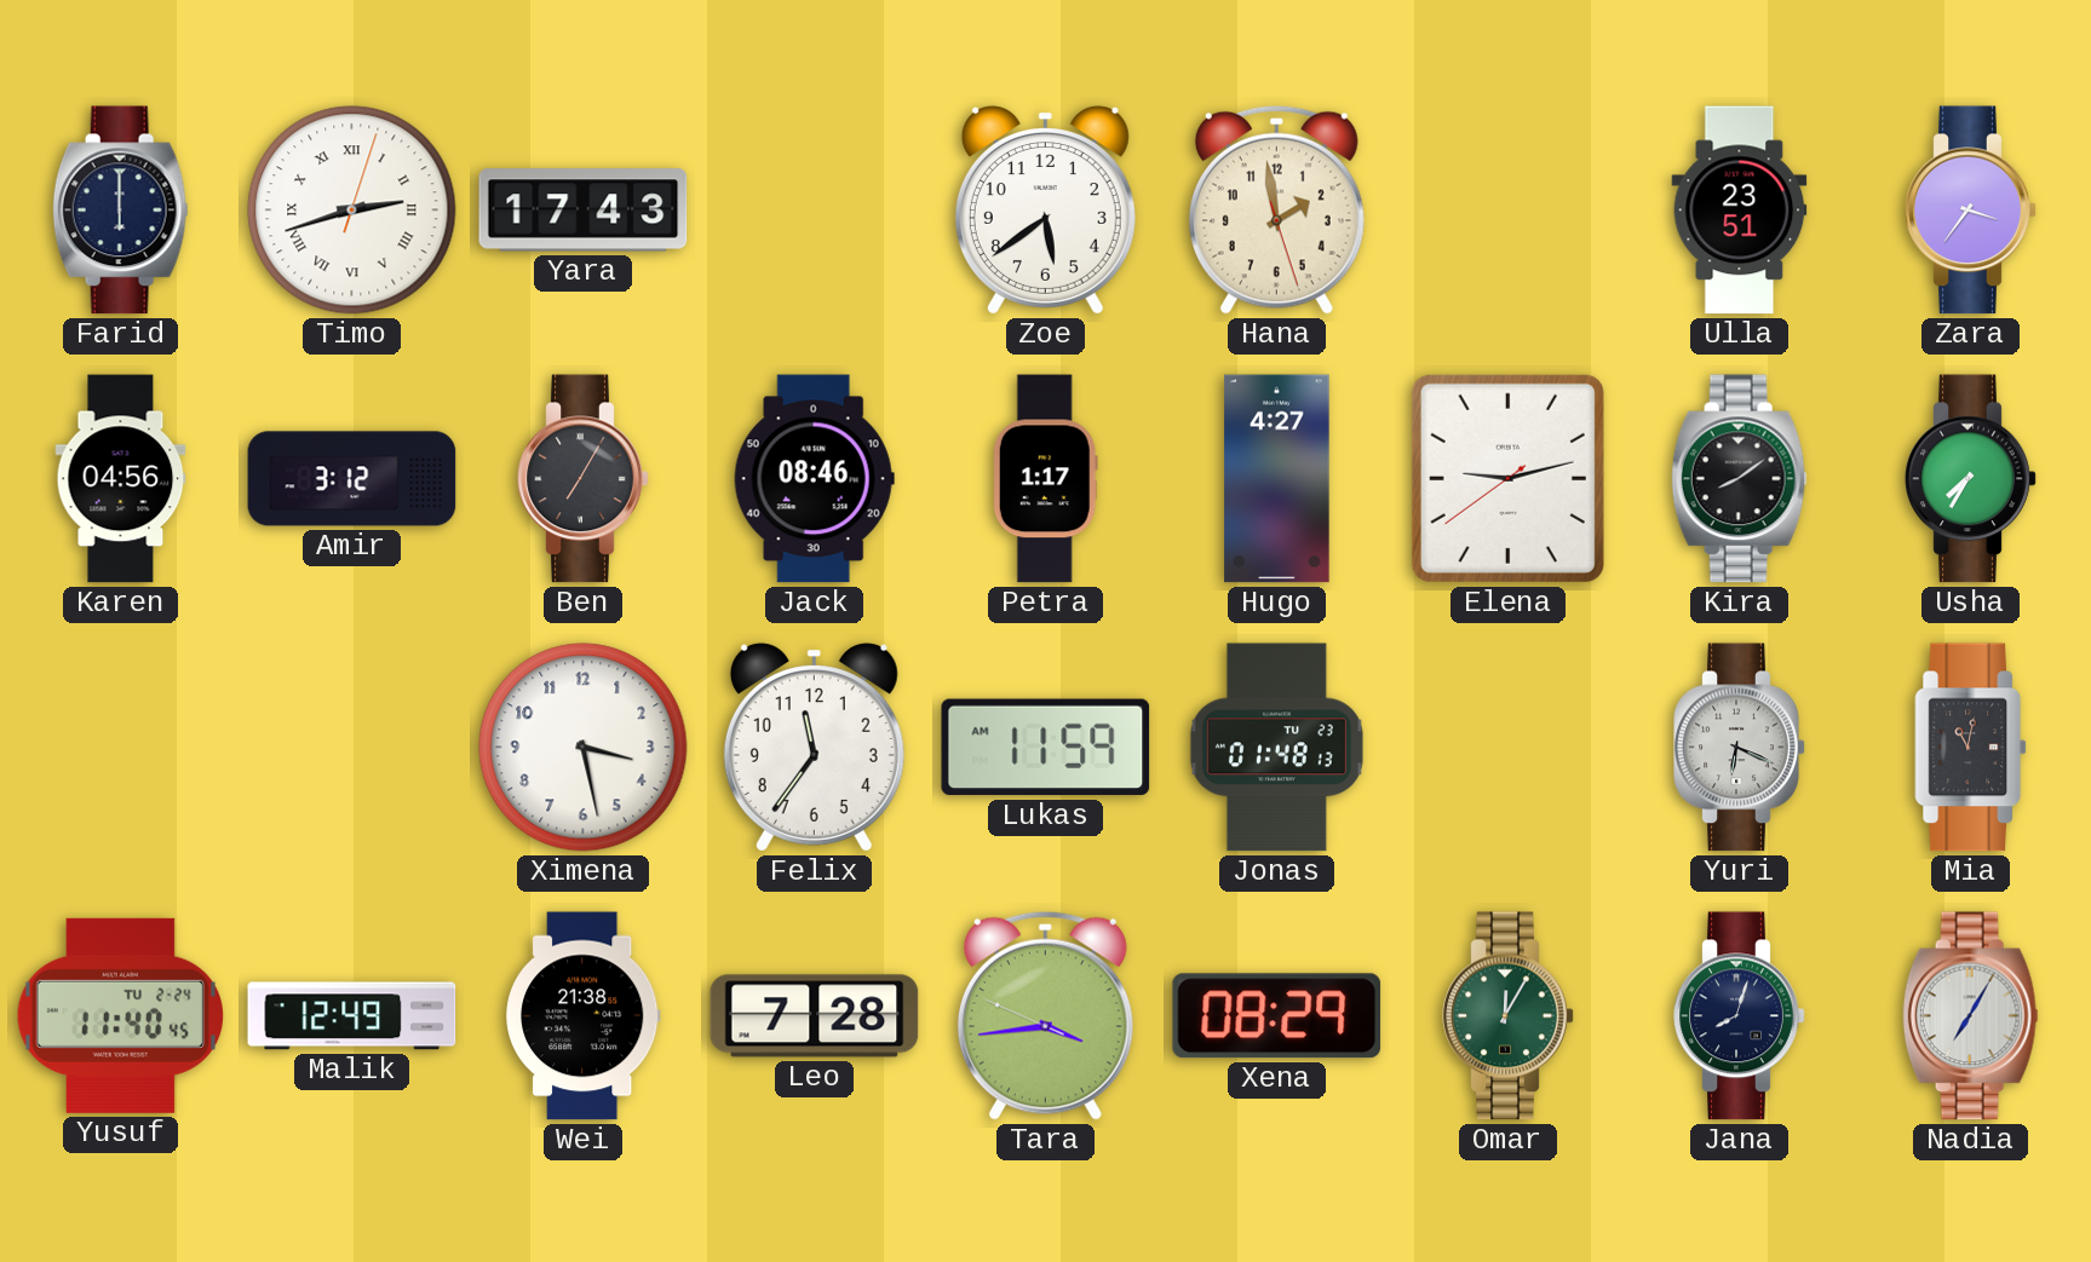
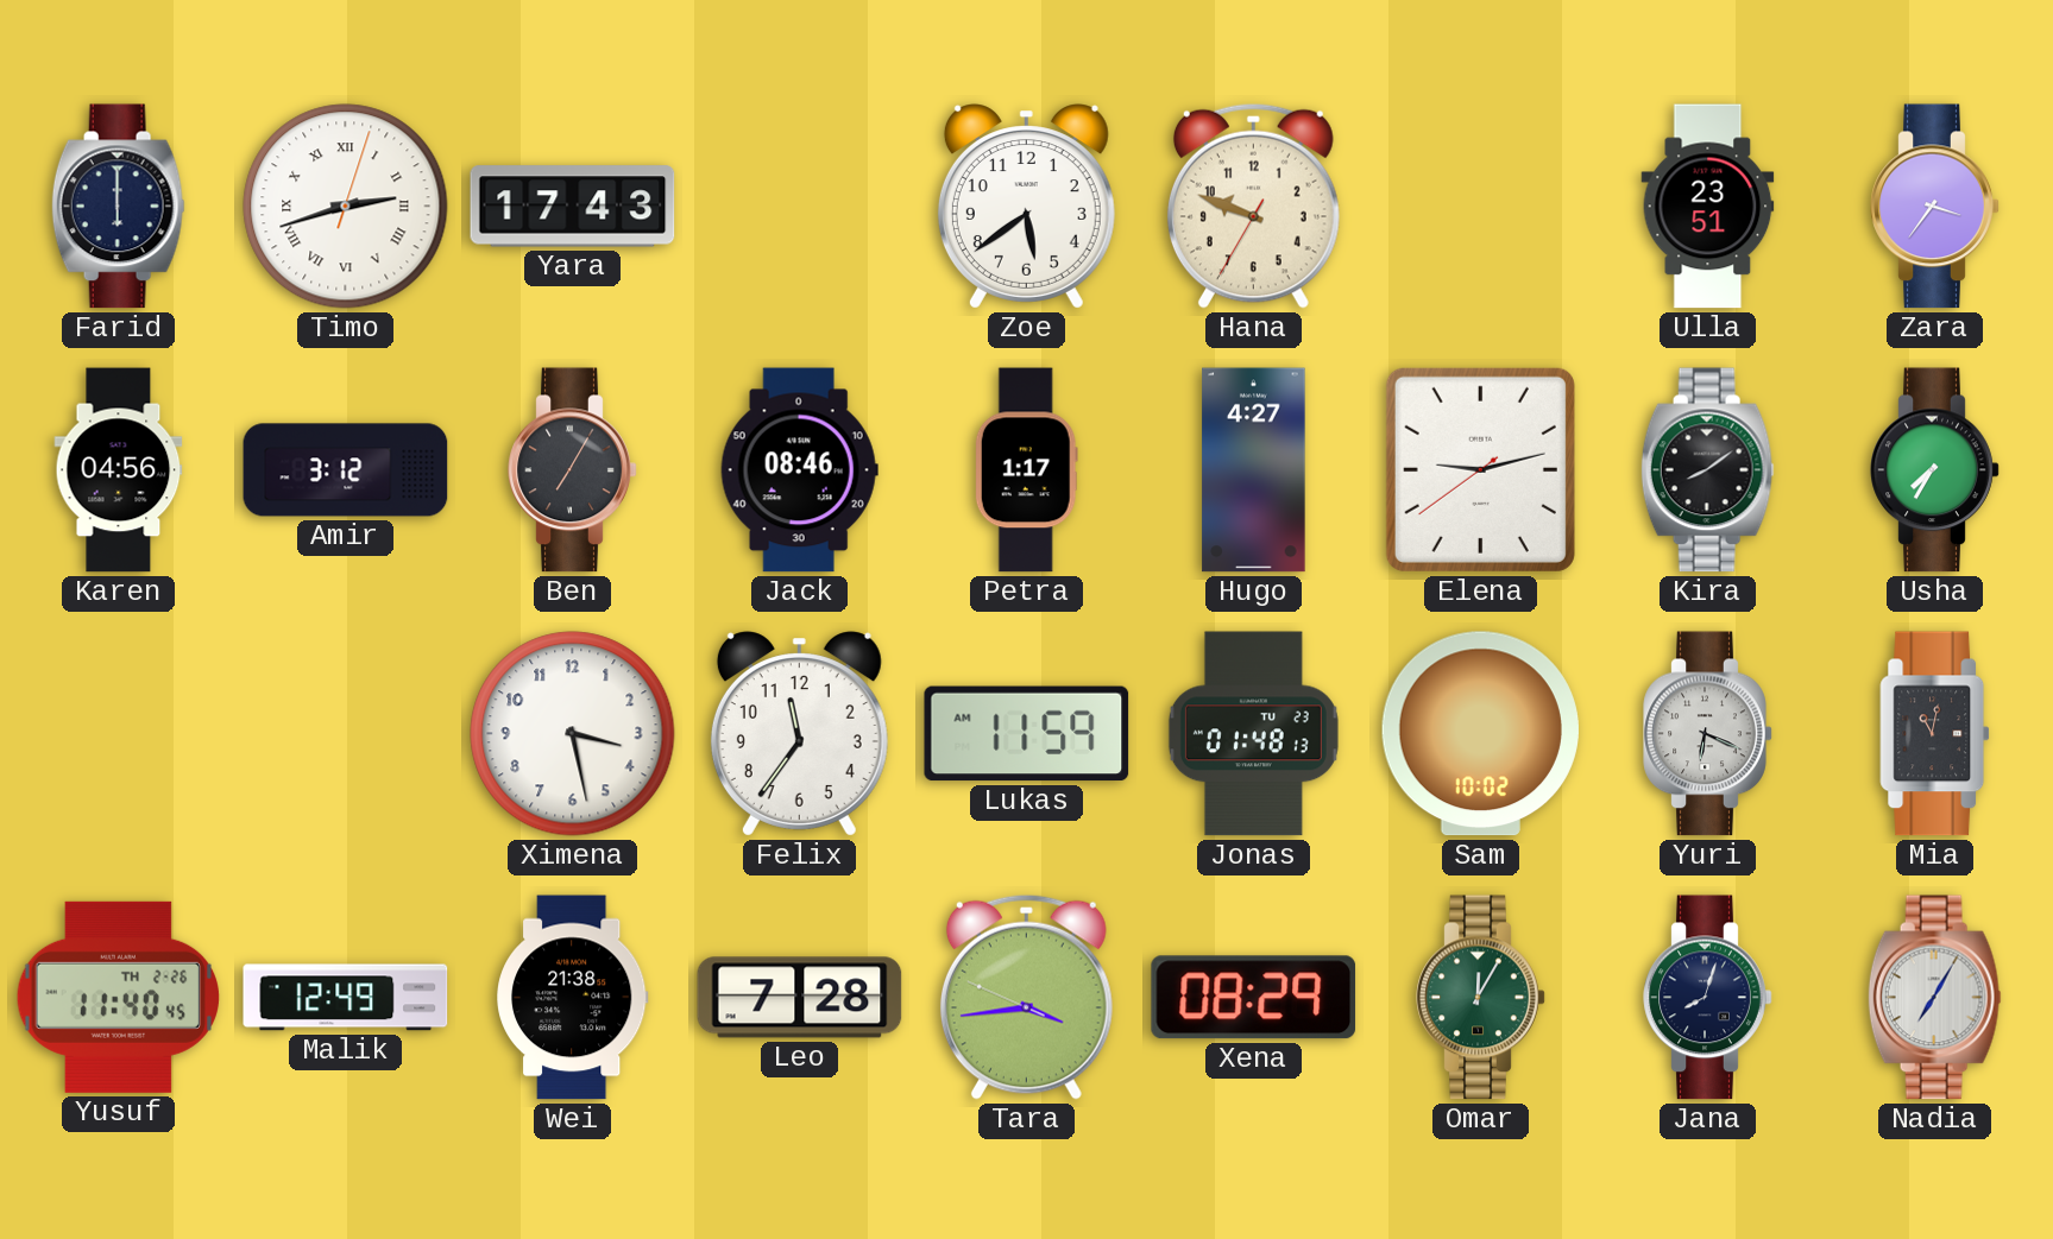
Hana: 1:58 -> 9:48 (1253, 206)
Sam: none -> 10:02 (1480, 734)
Yusuf date: TU 2-24 -> TH 2-26 (118, 997)
